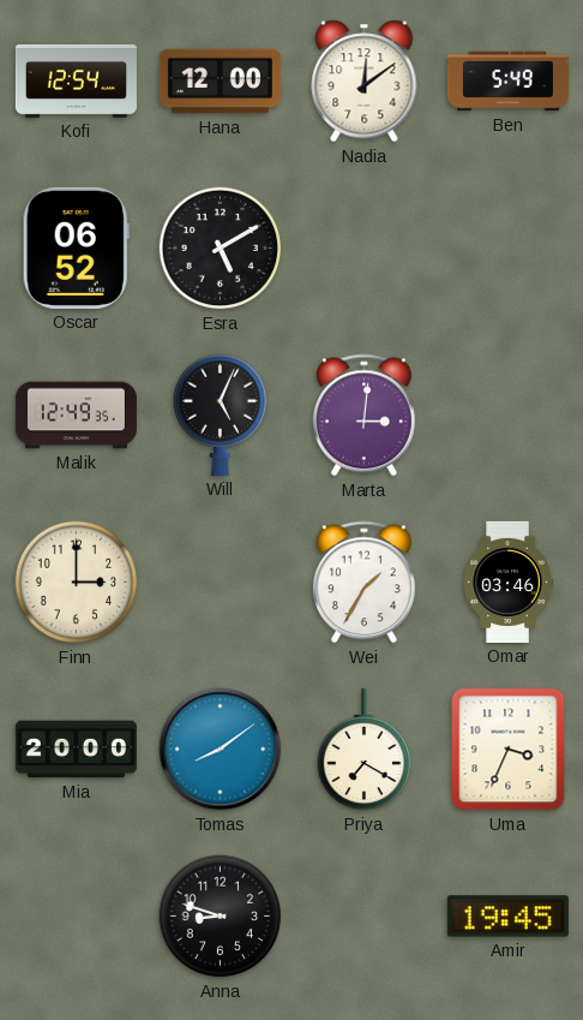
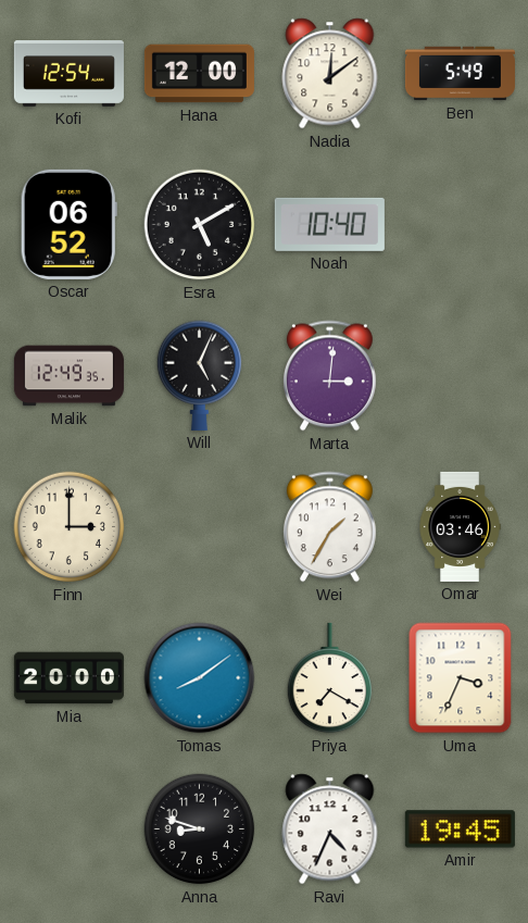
Noah: none -> 10:40 (329, 224)
Ravi: none -> 4:34 (330, 830)
